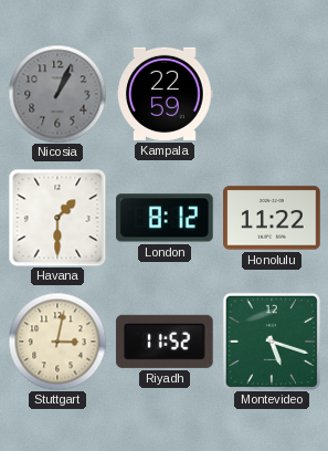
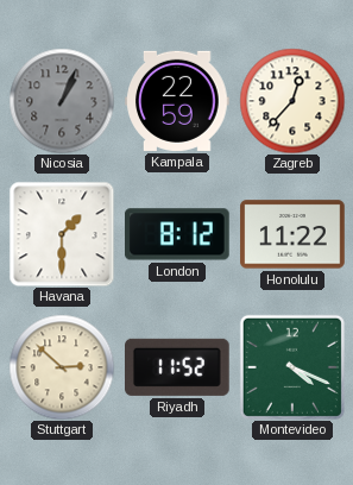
Zagreb: none -> 12:37 (292, 101)
Stuttgart: 3:02 -> 2:52 (62, 367)
Montevideo: 5:18 -> 4:19 (292, 367)
